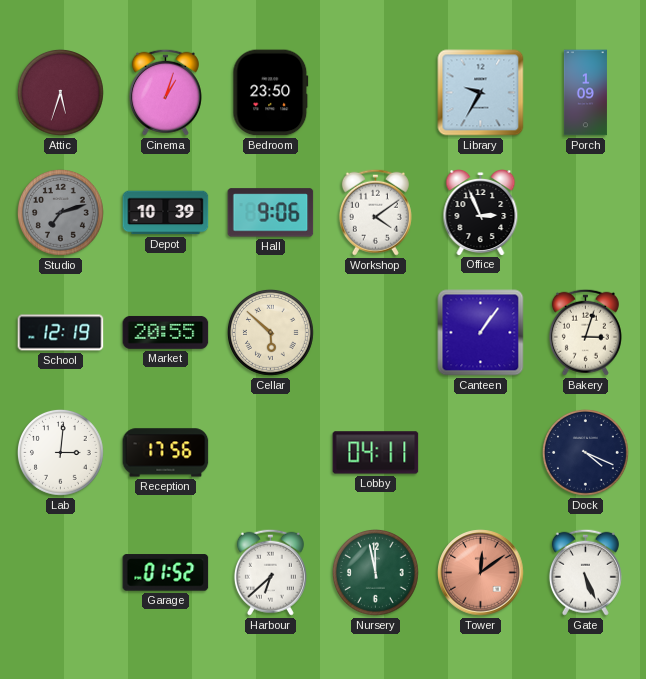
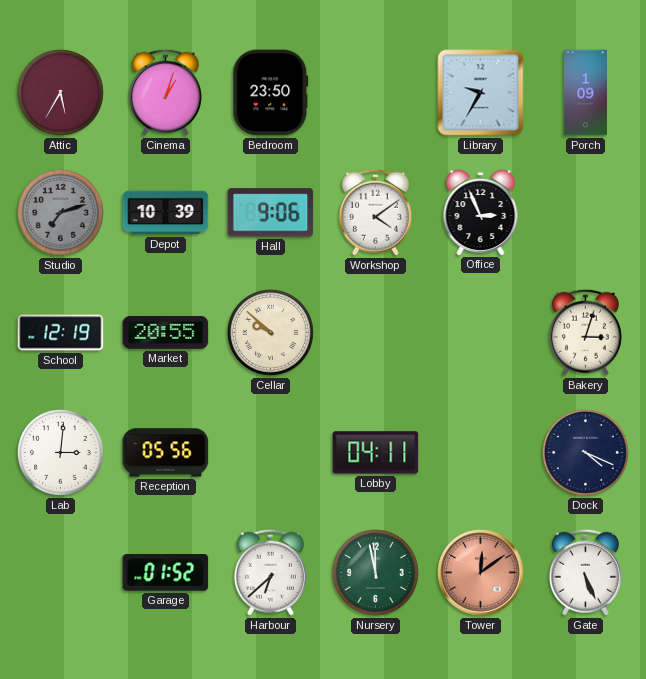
Attic: 5:33 -> 5:35 (61, 93)
Cellar: 5:52 -> 9:52 (271, 333)
Canteen: 1:06 -> none (481, 333)
Reception: 17:56 -> 05:56 (166, 453)
